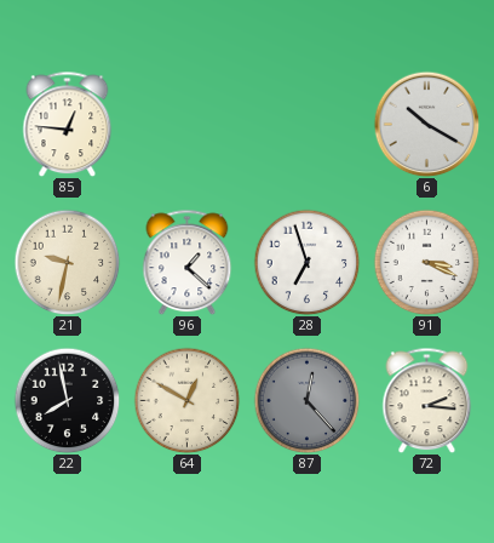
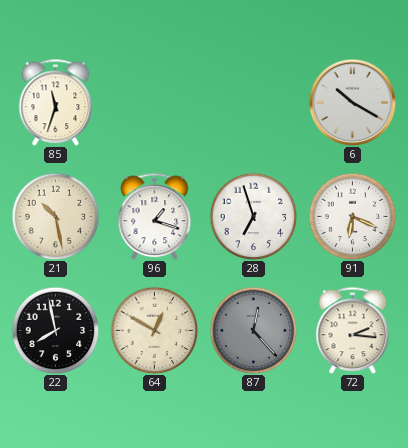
85: 12:46 -> 11:33 (56, 102)
21: 9:32 -> 10:28 (55, 216)
96: 1:22 -> 1:18 (155, 216)
91: 3:19 -> 6:19 (352, 216)
